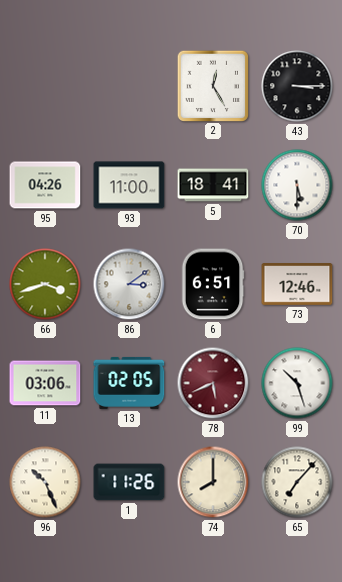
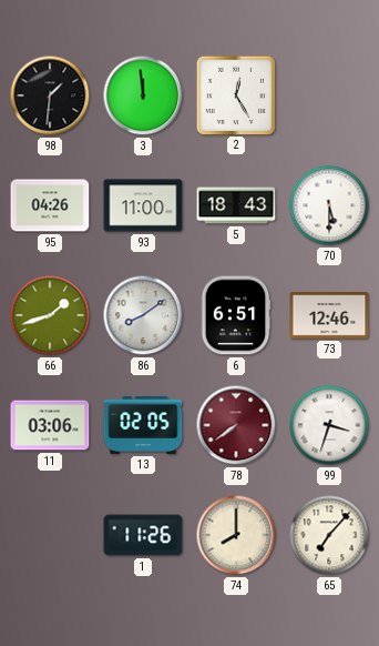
98: none -> 1:31 (50, 95)
3: none -> 11:59 (143, 95)
43: 3:15 -> none (297, 86)
5: 18:41 -> 18:43 (236, 205)
66: 3:42 -> 1:42 (50, 315)
86: 3:09 -> 8:09 (143, 315)
78: 5:41 -> 7:39 (236, 425)
99: 10:27 -> 3:33 (329, 425)
96: 10:26 -> none (45, 482)
